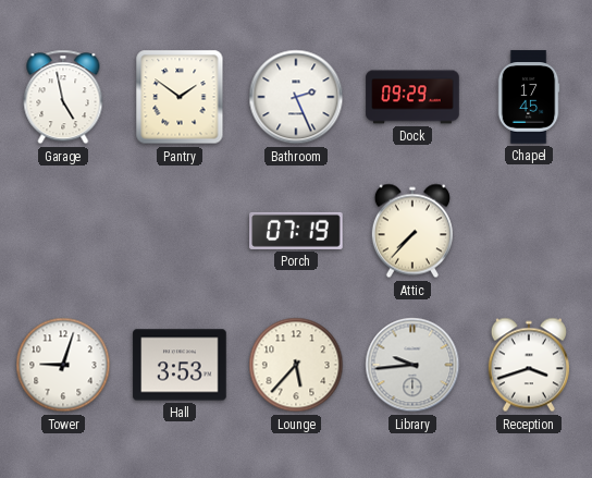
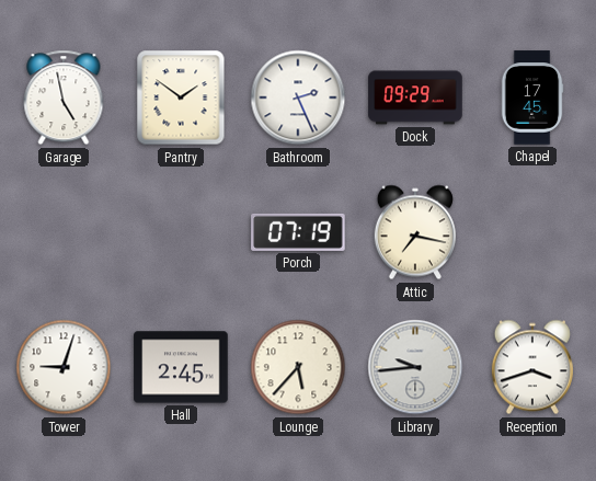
Attic: 7:37 -> 7:17 (415, 232)
Hall: 3:53 -> 2:45 (181, 367)
